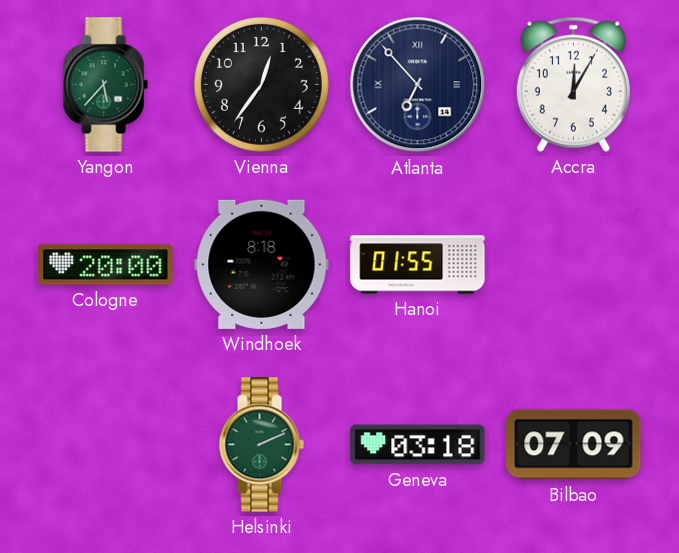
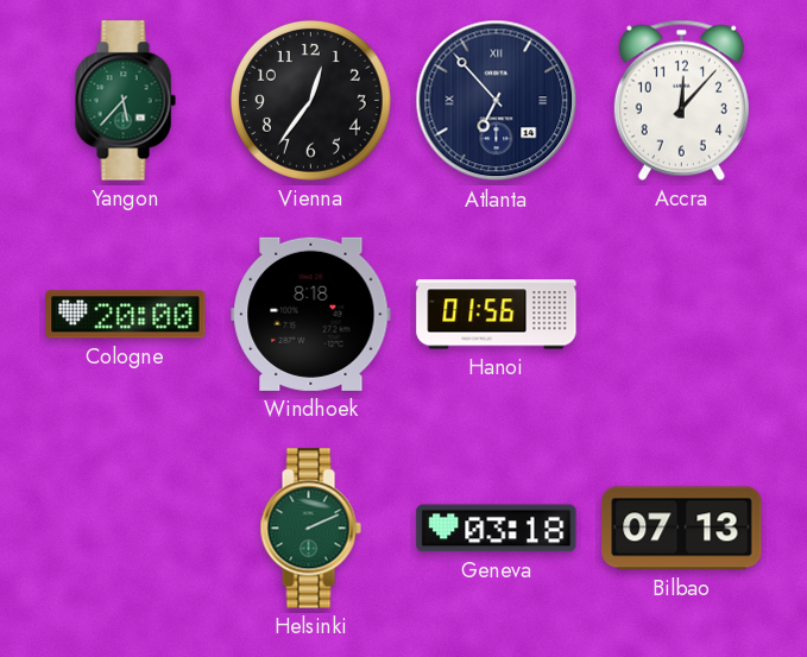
Accra: 12:05 -> 12:07 (681, 100)
Hanoi: 01:55 -> 01:56 (497, 315)
Bilbao: 07:09 -> 07:13 (682, 529)
